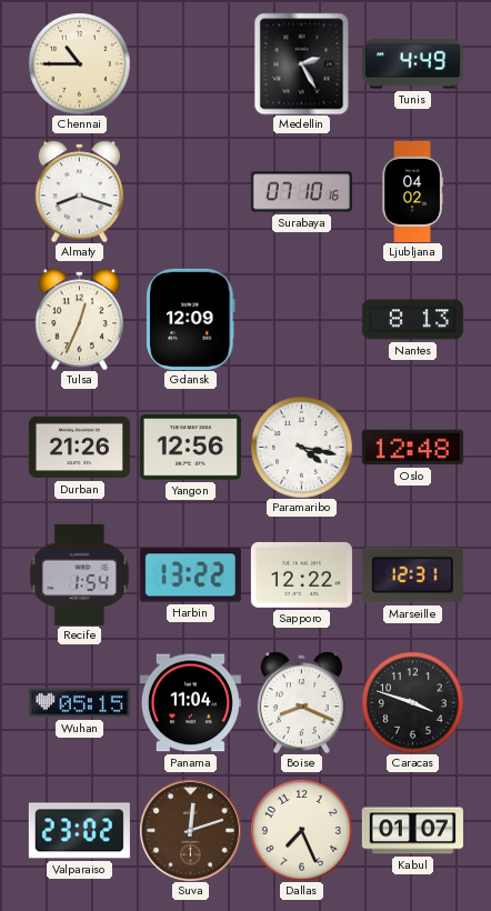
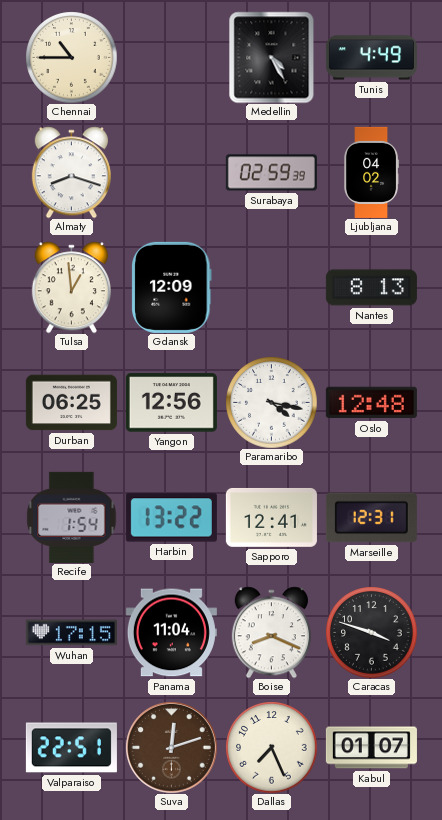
Medellin: 2:25 -> 4:25 (272, 57)
Surabaya: 07:10 -> 02:59 (271, 173)
Tulsa: 12:34 -> 12:59 (71, 287)
Durban: 21:26 -> 06:25 (71, 403)
Sapporo: 12:22 -> 12:41 (271, 517)
Wuhan: 05:15 -> 17:15 (71, 633)
Valparaiso: 23:02 -> 22:51 (71, 748)
